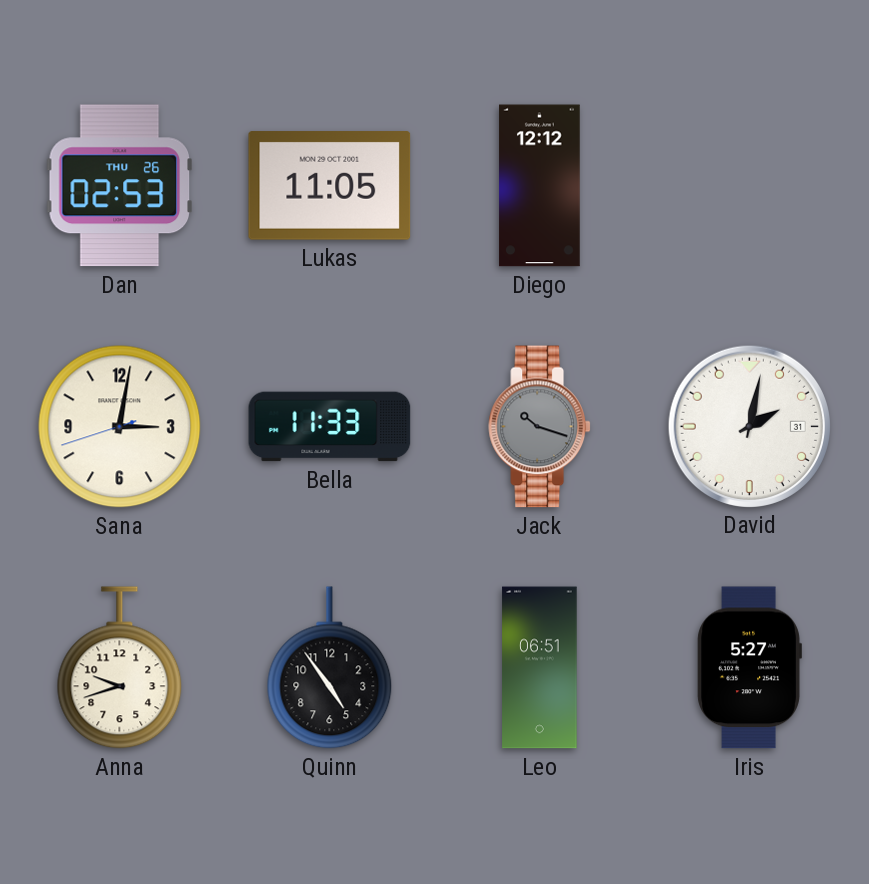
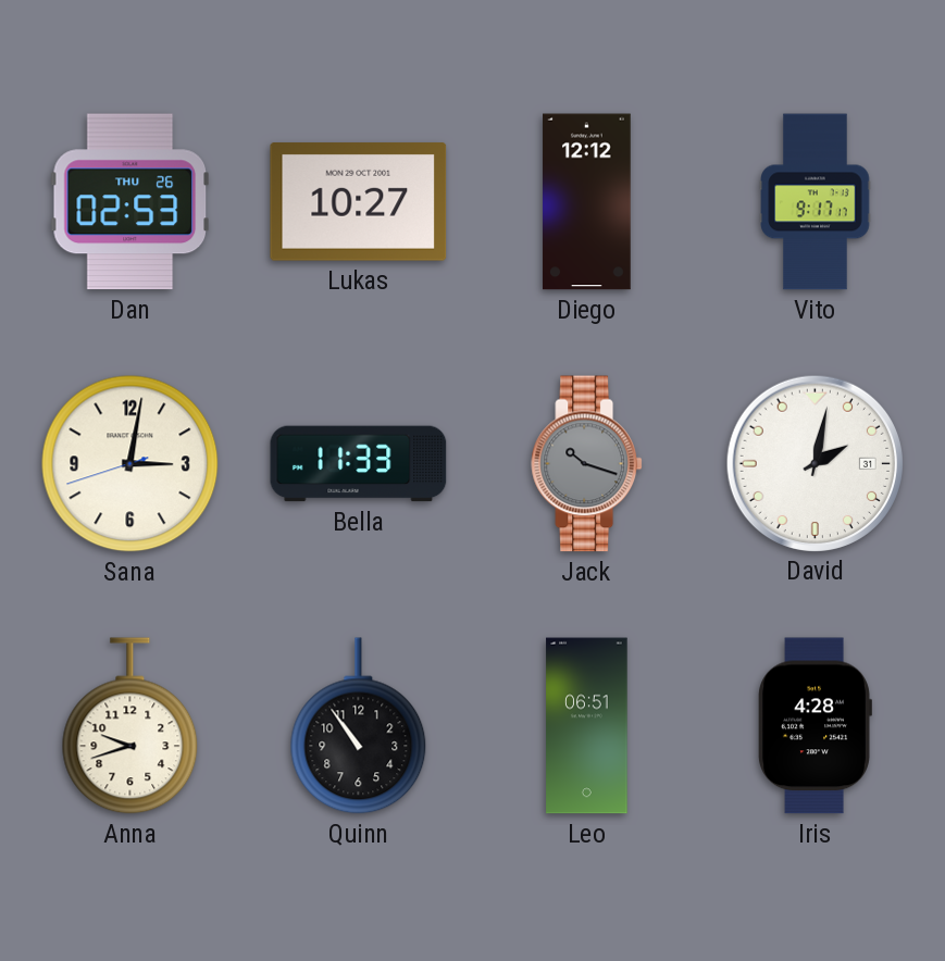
Lukas: 11:05 -> 10:27 (359, 202)
Vito: none -> 9:17 (816, 202)
Quinn: 4:54 -> 10:54 (359, 726)
Iris: 5:27 -> 4:28 (815, 726)
